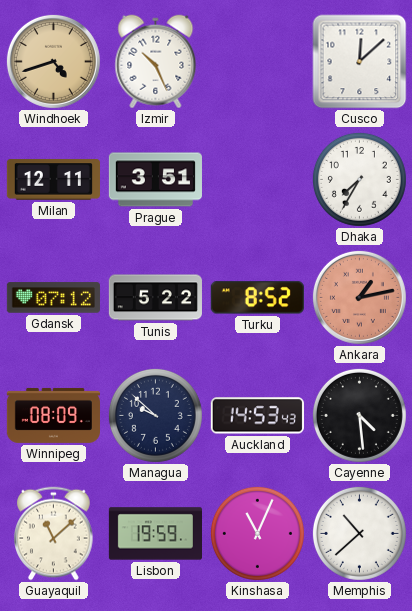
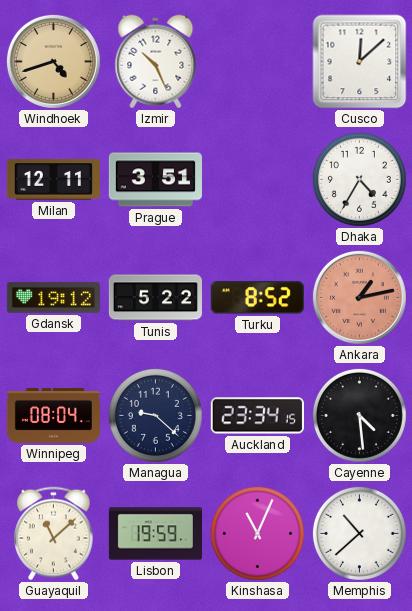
Dhaka: 7:35 -> 4:35 (359, 179)
Gdansk: 07:12 -> 19:12 (53, 298)
Winnipeg: 08:09 -> 08:04 (53, 415)
Managua: 9:52 -> 9:22 (155, 415)
Auckland: 14:53 -> 23:34 (257, 416)
